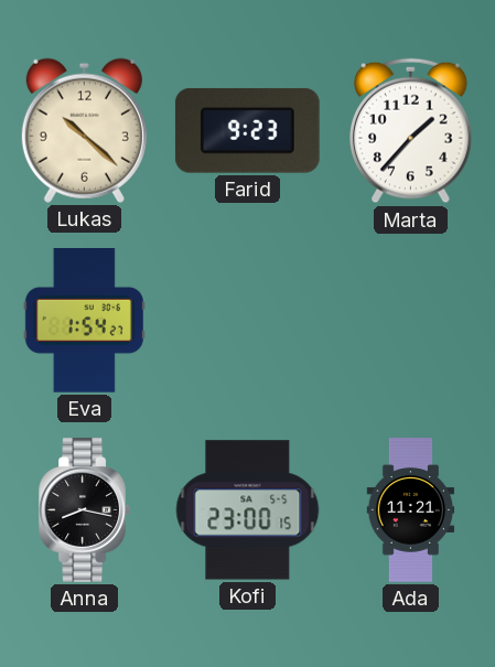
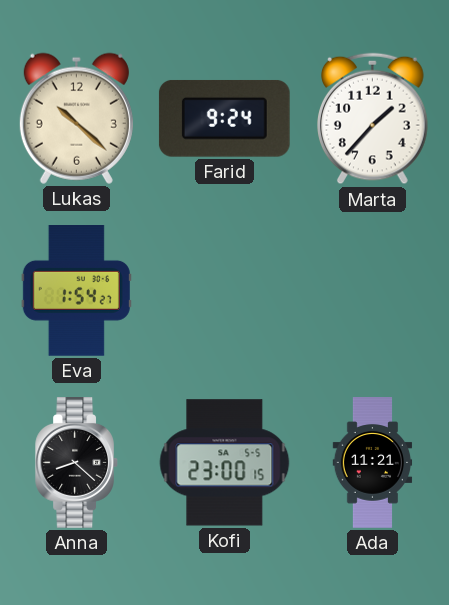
Farid: 9:23 -> 9:24 (224, 118)
Anna: 8:17 -> 8:22 (76, 463)
